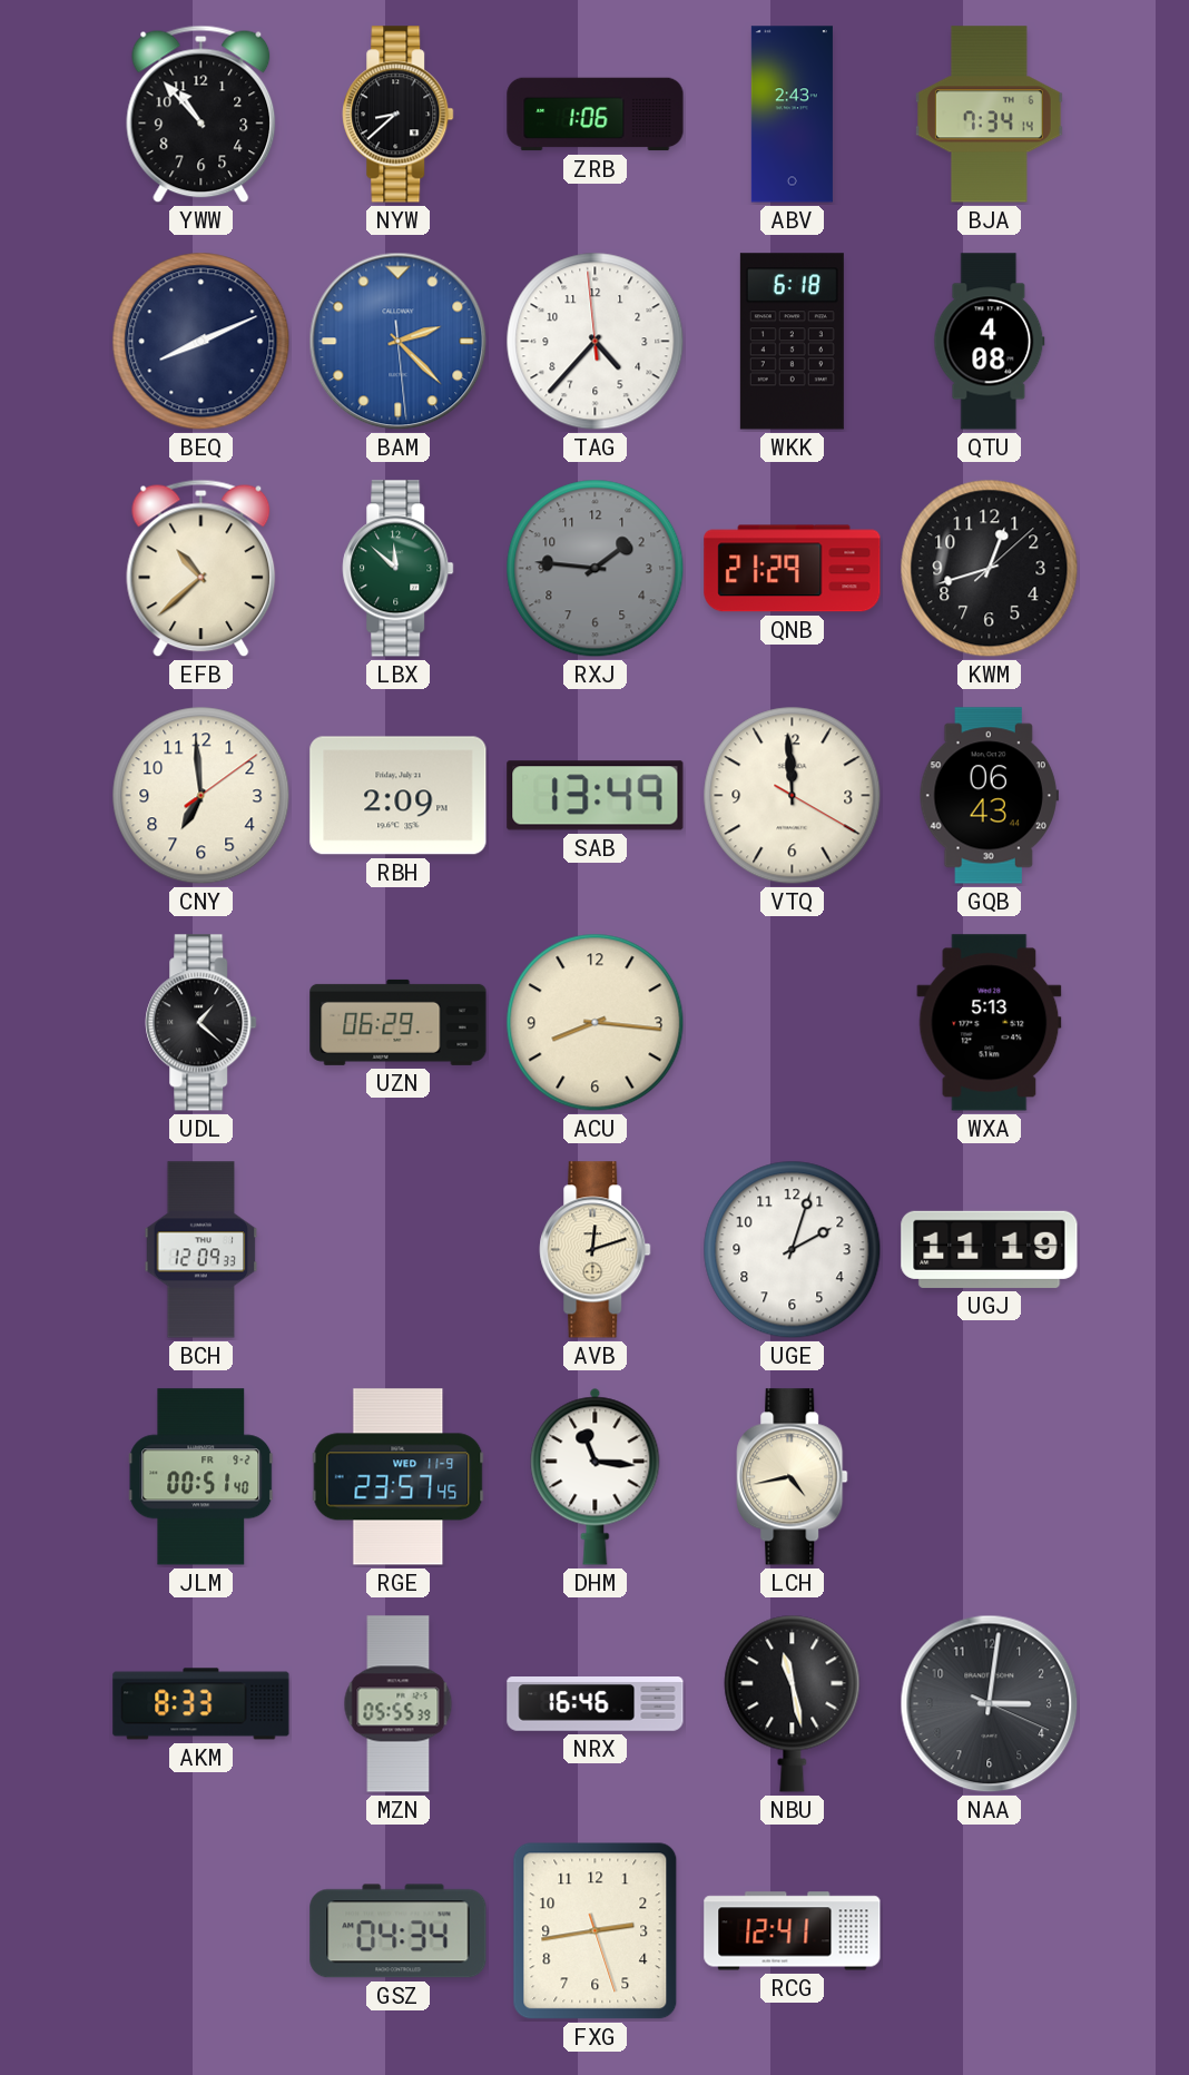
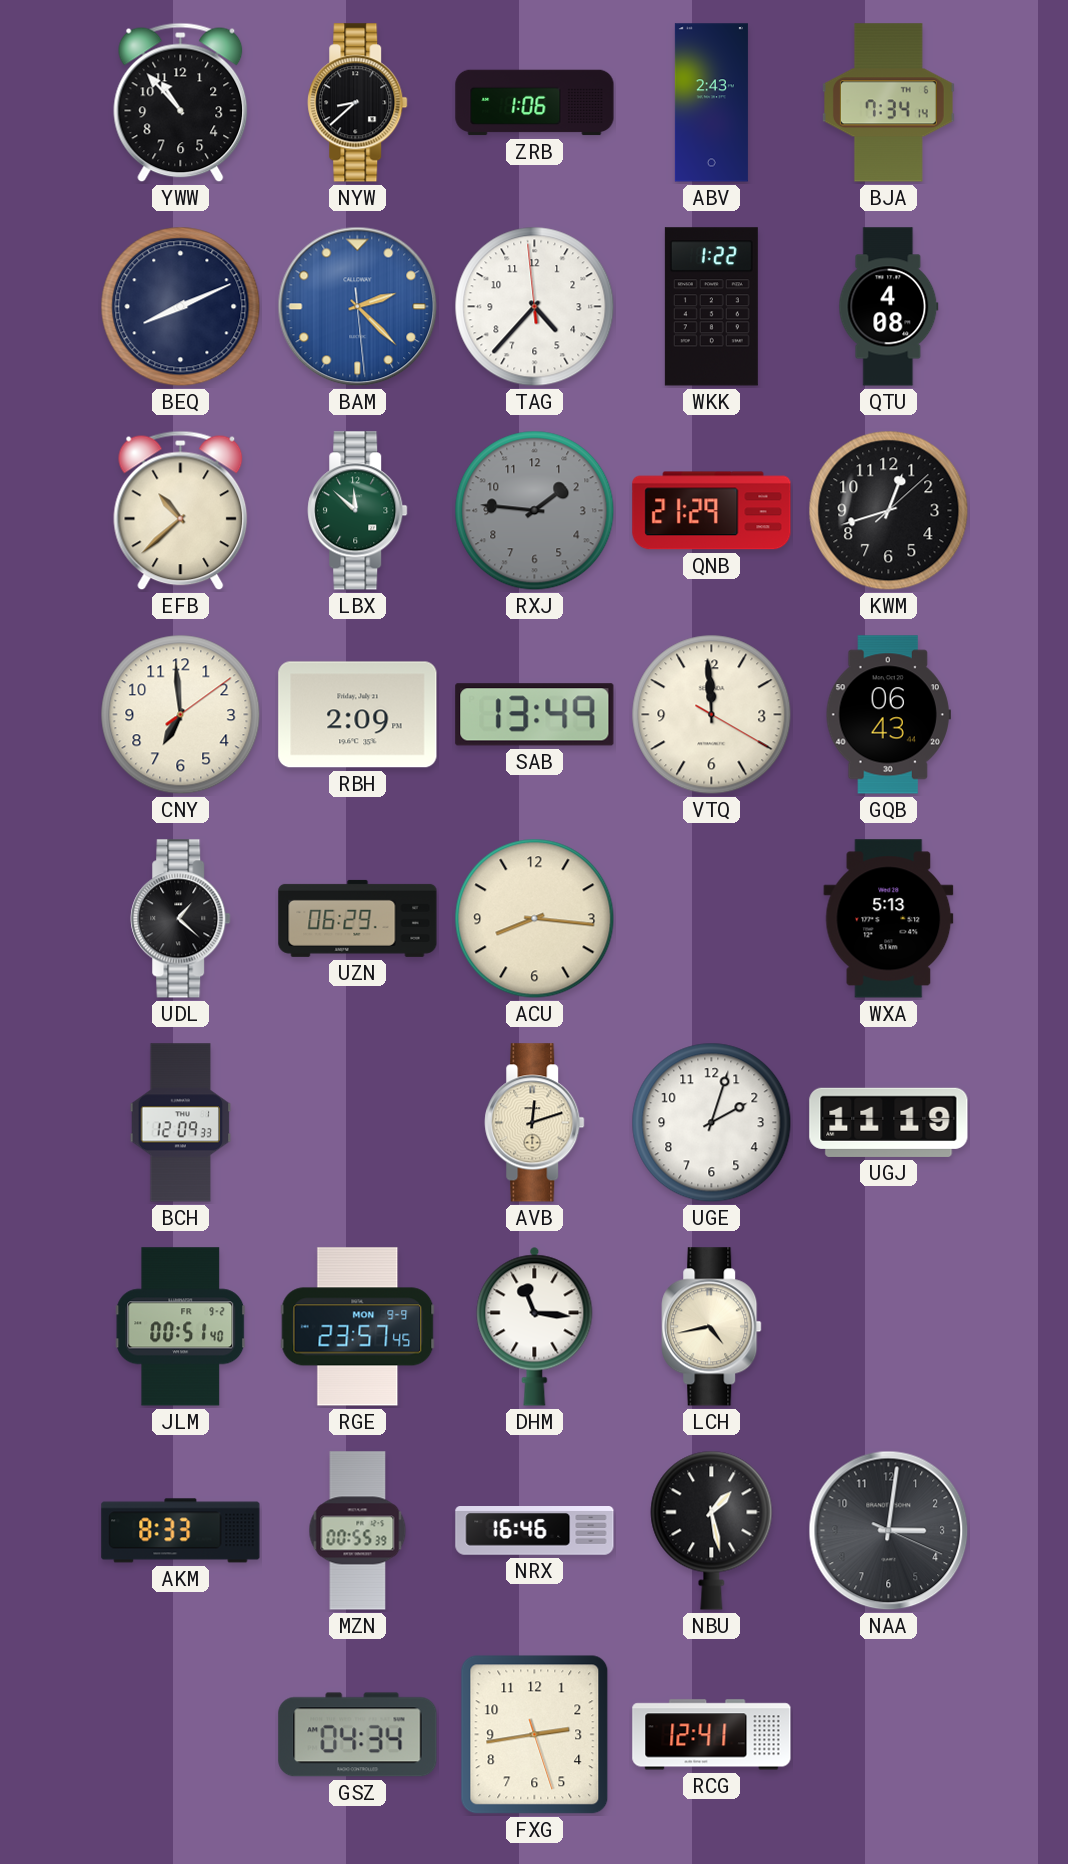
WKK: 6:18 -> 1:22 (711, 307)
RGE date: WED 11-9 -> MON 9-9 (358, 1327)
MZN: 05:55 -> 00:55 (358, 1531)
NBU: 11:28 -> 1:28 (712, 1530)
